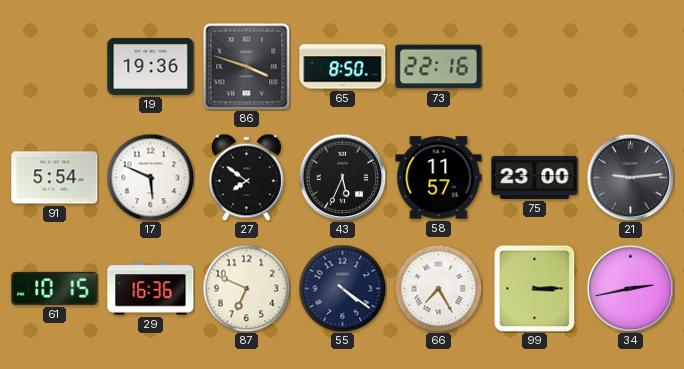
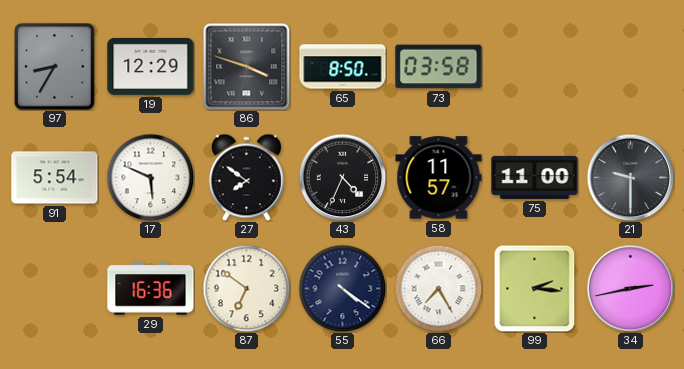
97: none -> 8:35 (55, 67)
19: 19:36 -> 12:29 (151, 66)
73: 22:16 -> 03:58 (439, 67)
43: 5:34 -> 4:34 (342, 177)
75: 23:00 -> 11:00 (535, 177)
21: 9:14 -> 9:30 (630, 177)
61: 10:15 -> none (55, 288)
87: 6:49 -> 6:51 (246, 288)
99: 3:15 -> 2:16 (535, 288)
